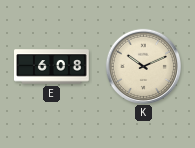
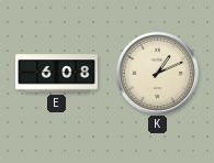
K: 10:11 -> 1:11 (157, 73)
